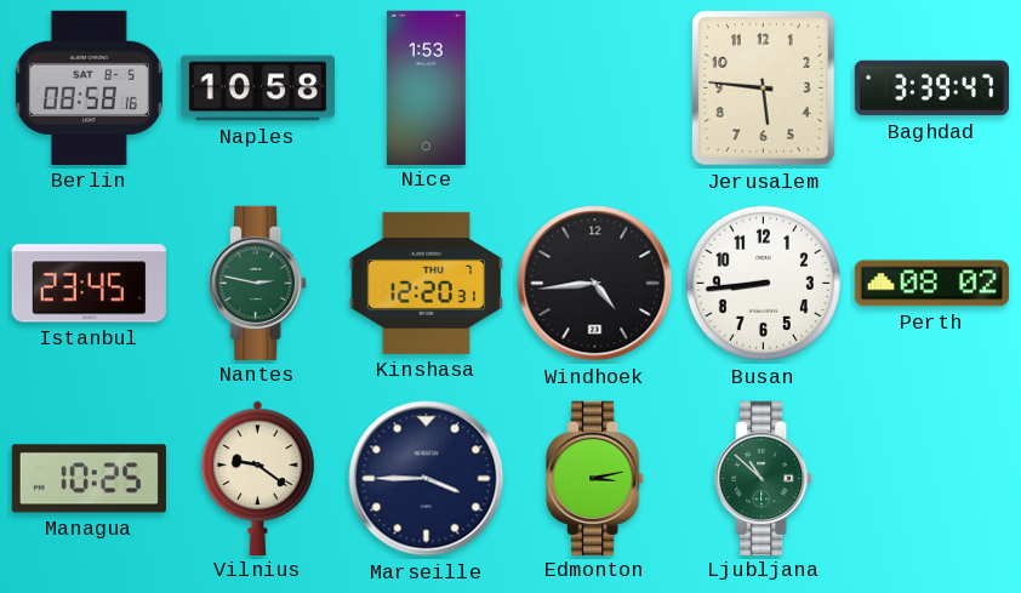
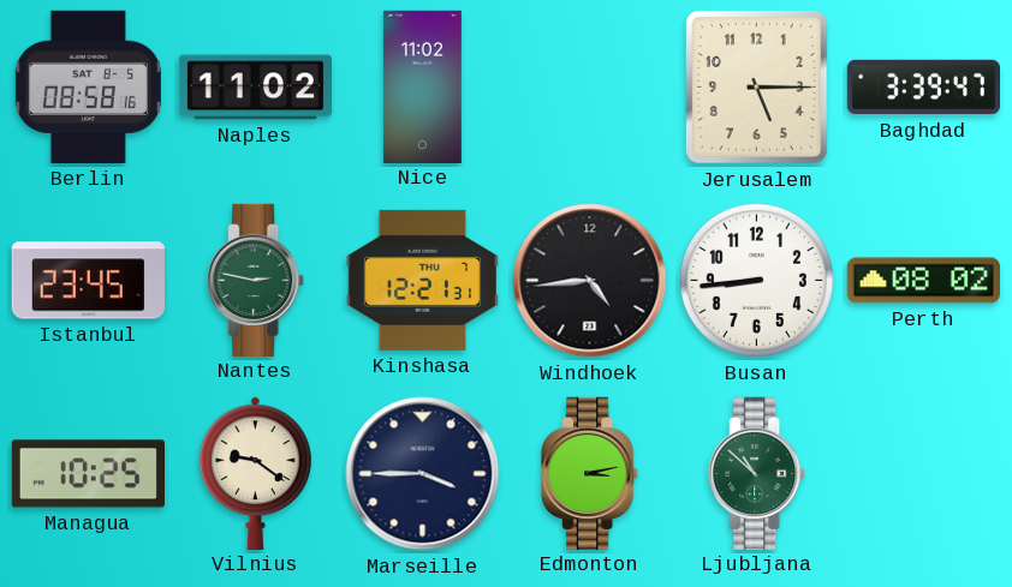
Naples: 10:58 -> 11:02 (255, 88)
Nice: 1:53 -> 11:02 (422, 86)
Jerusalem: 5:46 -> 5:15 (757, 88)
Kinshasa: 12:20 -> 12:21 (422, 280)
